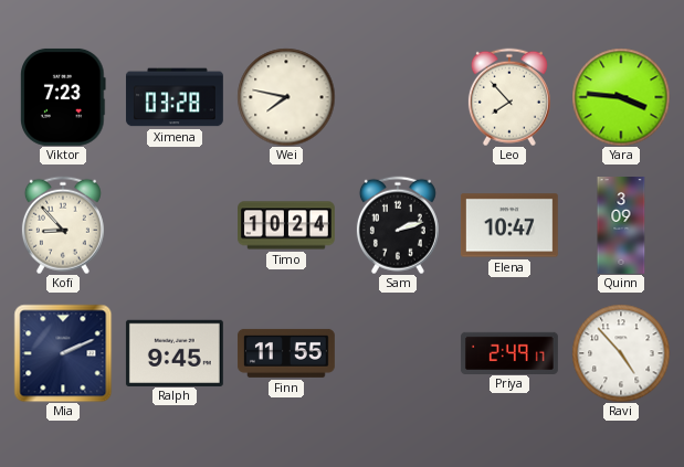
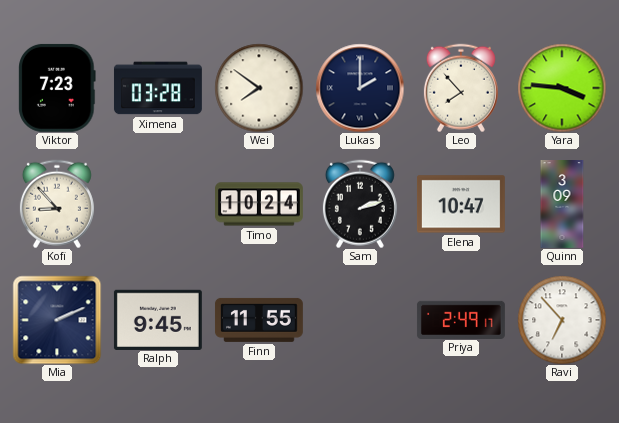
Wei: 7:47 -> 7:51 (259, 88)
Lukas: none -> 2:00 (360, 88)
Ravi: 4:53 -> 6:53 (562, 320)
